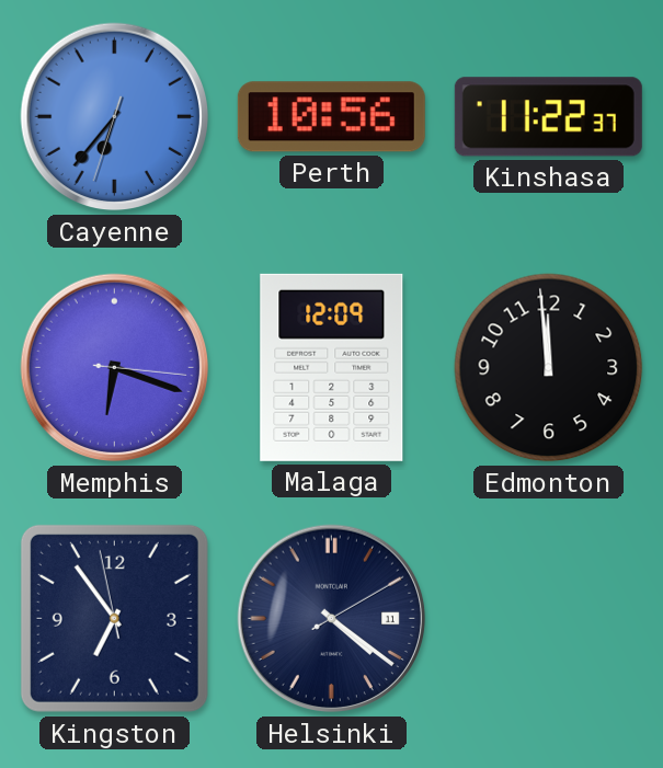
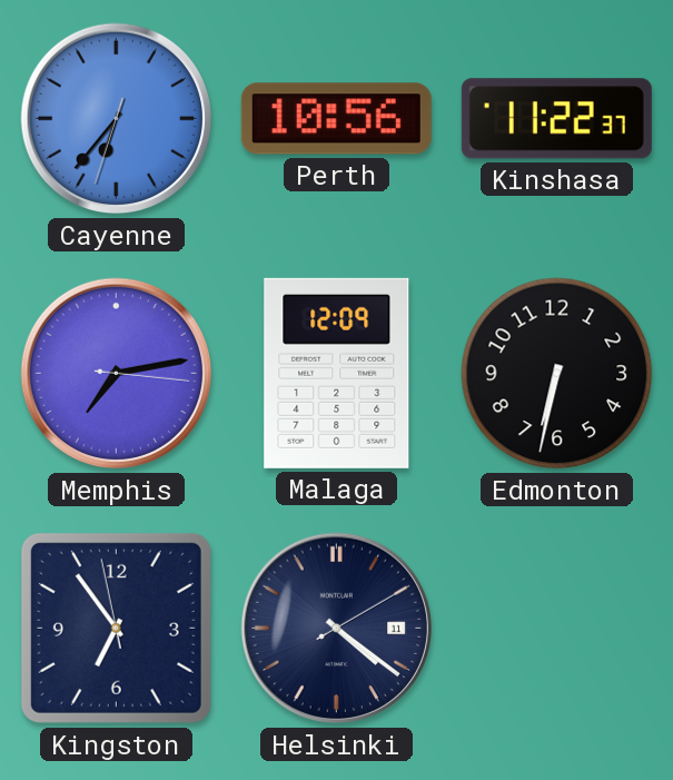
Memphis: 6:18 -> 7:13 (117, 374)
Edmonton: 11:59 -> 6:32 (557, 374)
